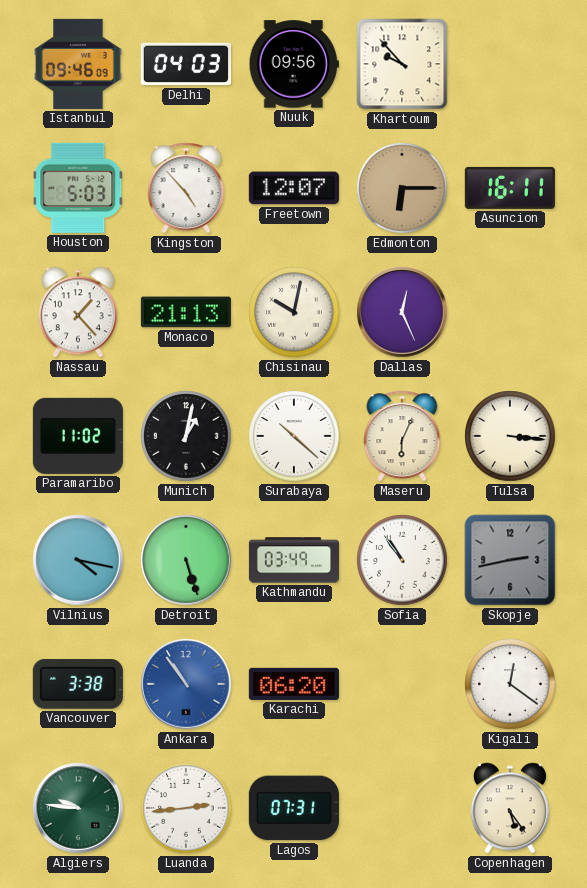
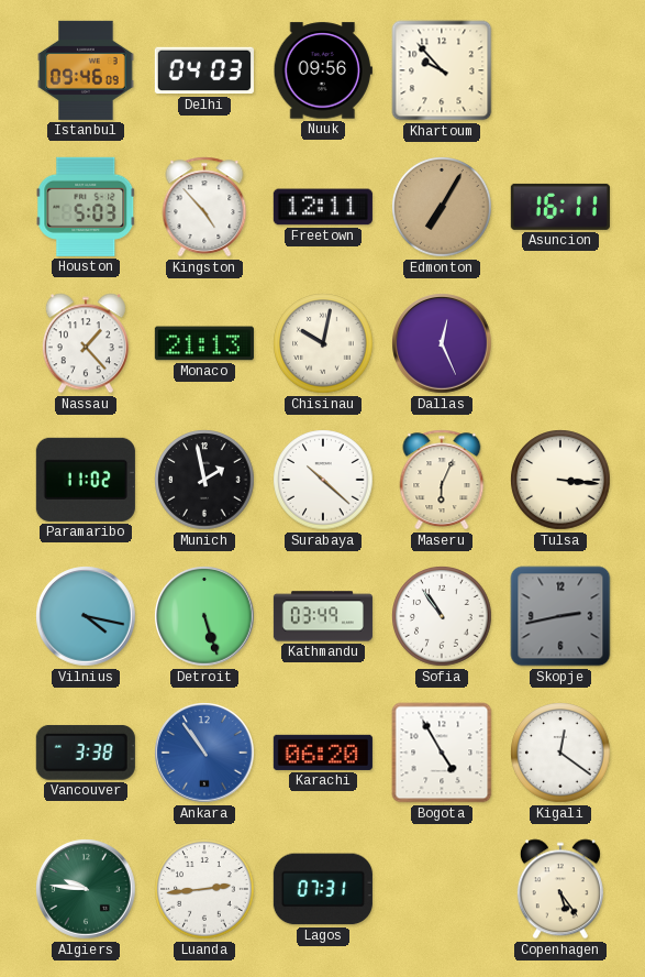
Freetown: 12:07 -> 12:11 (323, 207)
Edmonton: 6:15 -> 7:05 (442, 207)
Munich: 1:02 -> 1:58 (204, 480)
Bogota: none -> 4:55 (442, 753)
